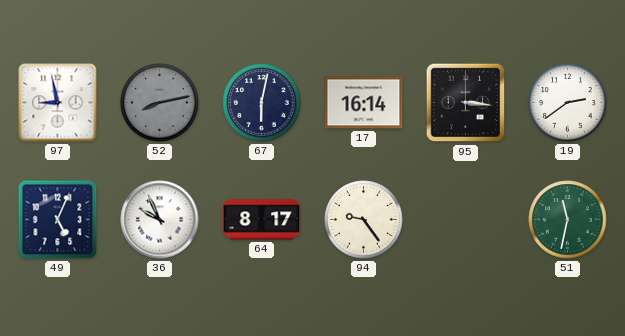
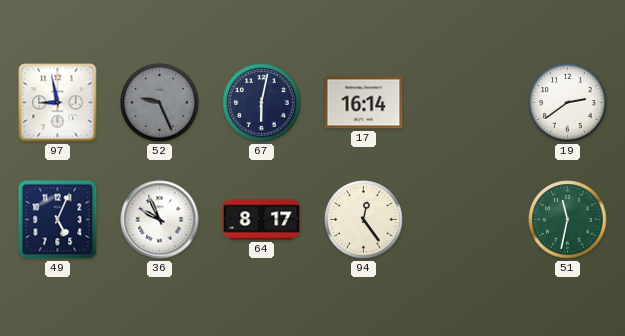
52: 8:13 -> 9:26 (160, 103)
95: 3:16 -> none (466, 103)
94: 9:24 -> 12:24 (364, 220)
